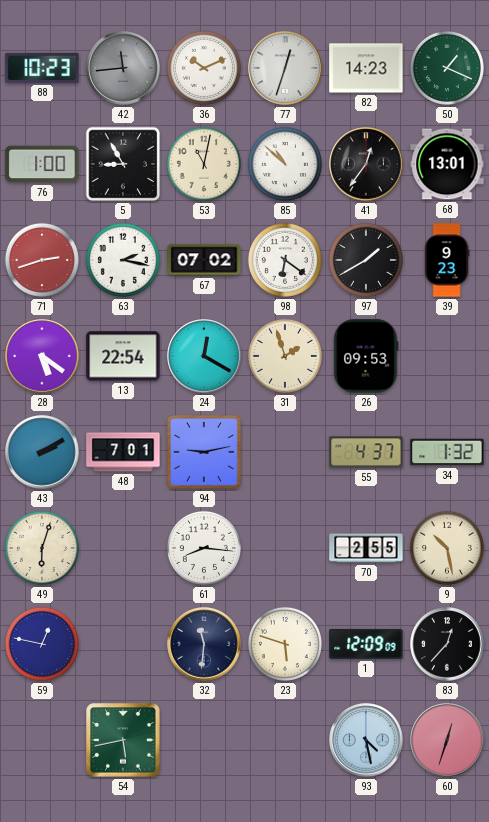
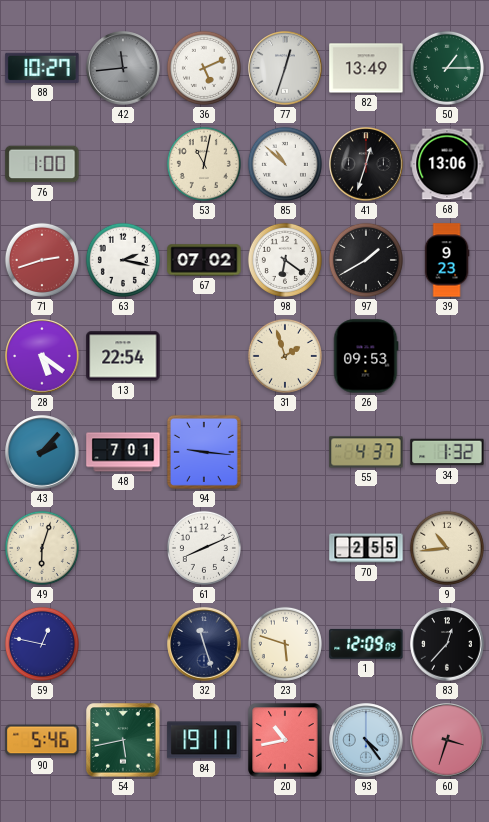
88: 10:23 -> 10:27 (42, 68)
36: 10:11 -> 5:11 (204, 68)
82: 14:23 -> 13:49 (366, 68)
50: 1:19 -> 1:15 (447, 68)
5: 8:55 -> none (123, 164)
41: 12:36 -> 12:33 (366, 164)
68: 13:01 -> 13:06 (447, 164)
24: 12:20 -> none (204, 356)
43: 2:10 -> 2:07 (42, 452)
94: 9:13 -> 9:16 (204, 452)
61: 8:16 -> 8:11 (204, 548)
9: 10:28 -> 10:44 (447, 548)
32: 11:31 -> 11:27 (204, 644)
90: none -> 5:46 (42, 740)
84: none -> 19:11 (204, 740)
20: none -> 10:43 (285, 740)
93: 4:28 -> 4:24 (366, 740)
60: 12:33 -> 3:33 (447, 740)
